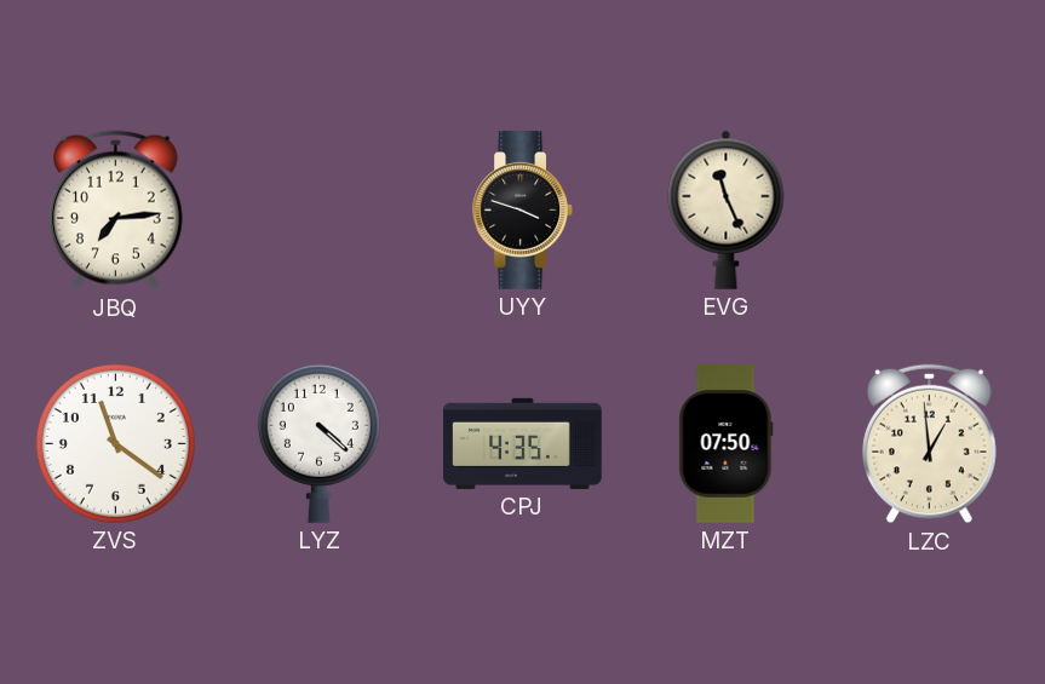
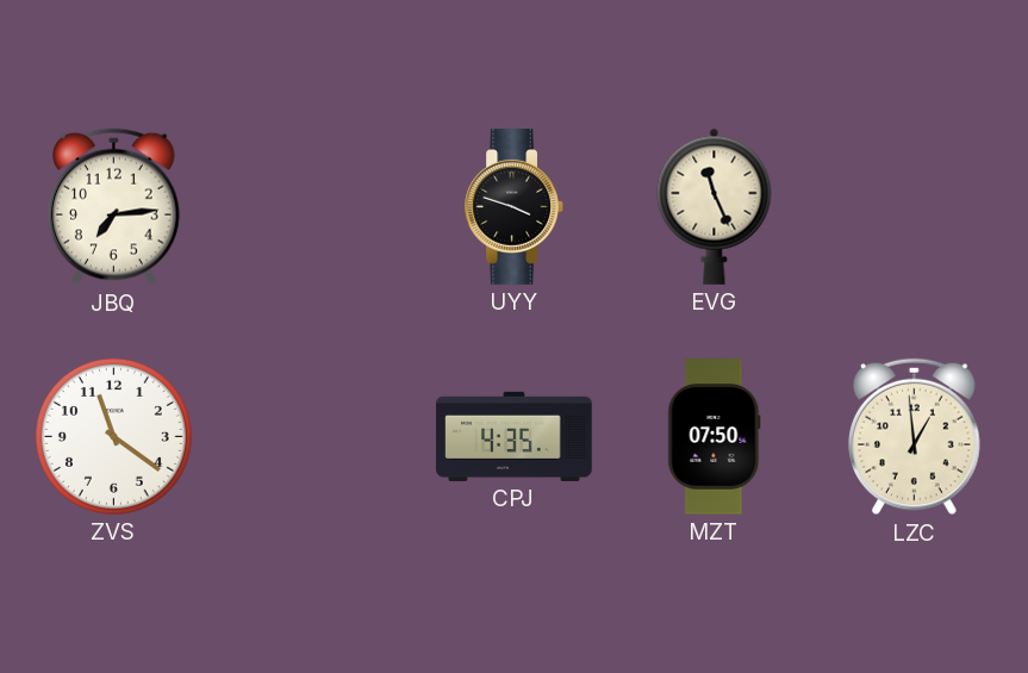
LYZ: 4:22 -> none (318, 443)
